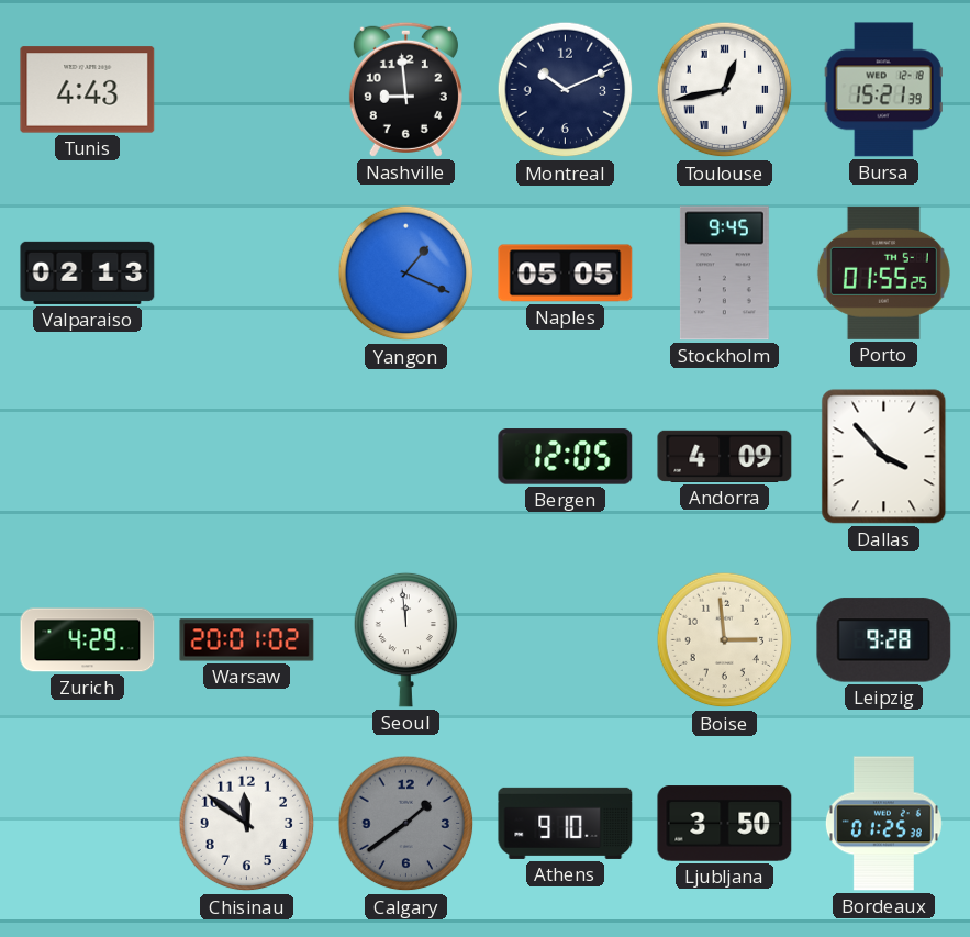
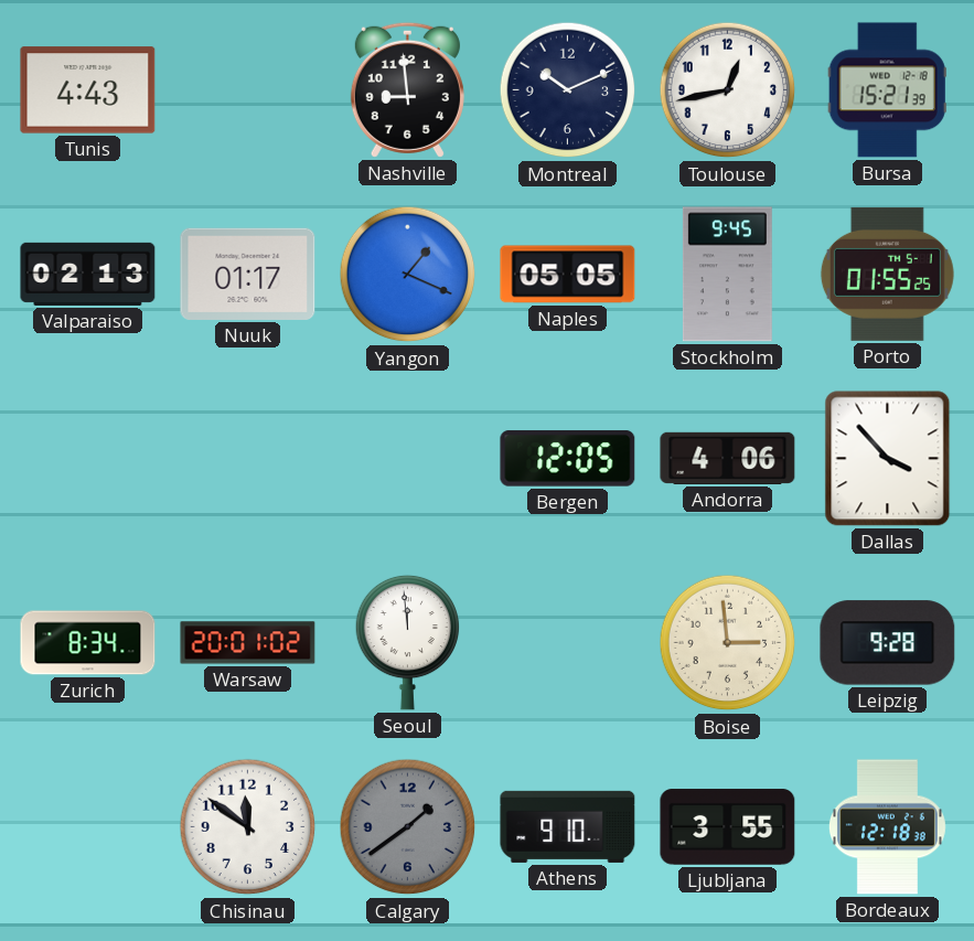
Toulouse numerals: Roman -> Arabic (728, 90)
Nuuk: none -> 01:17 (248, 274)
Andorra: 4:09 -> 4:06 (728, 458)
Zurich: 4:29 -> 8:34 (88, 643)
Ljubljana: 3:50 -> 3:55 (728, 827)
Bordeaux: 01:25 -> 12:18 (887, 827)
